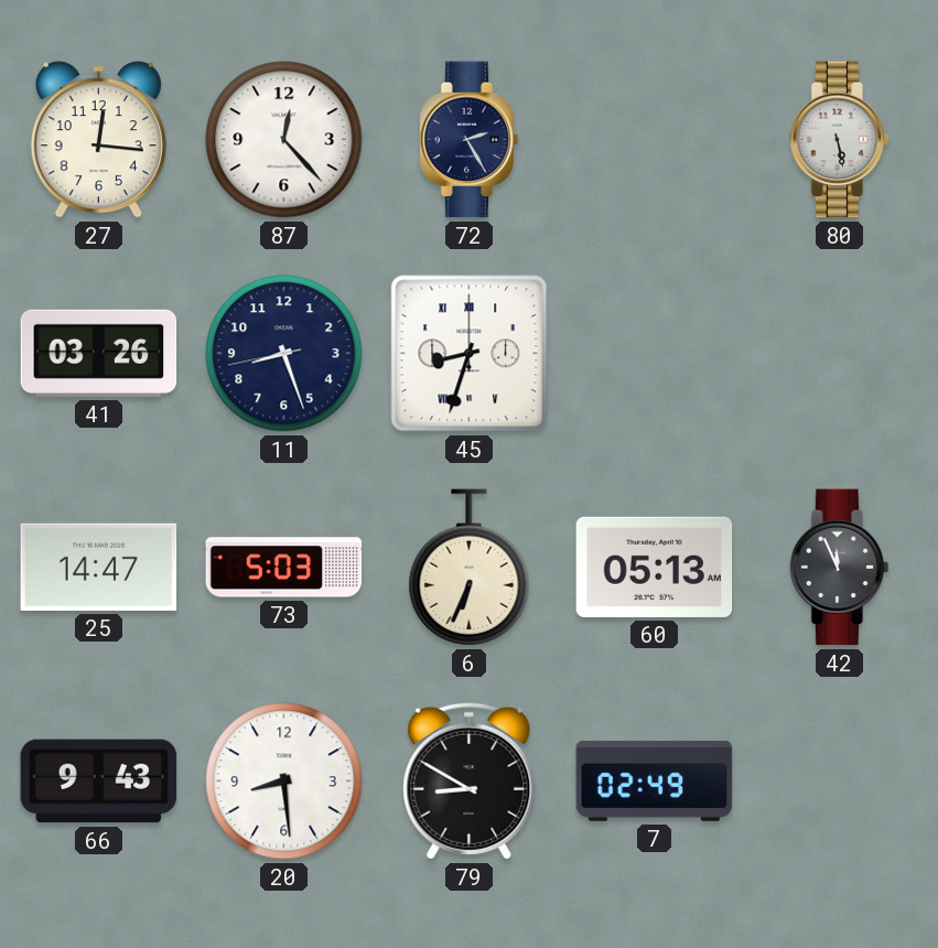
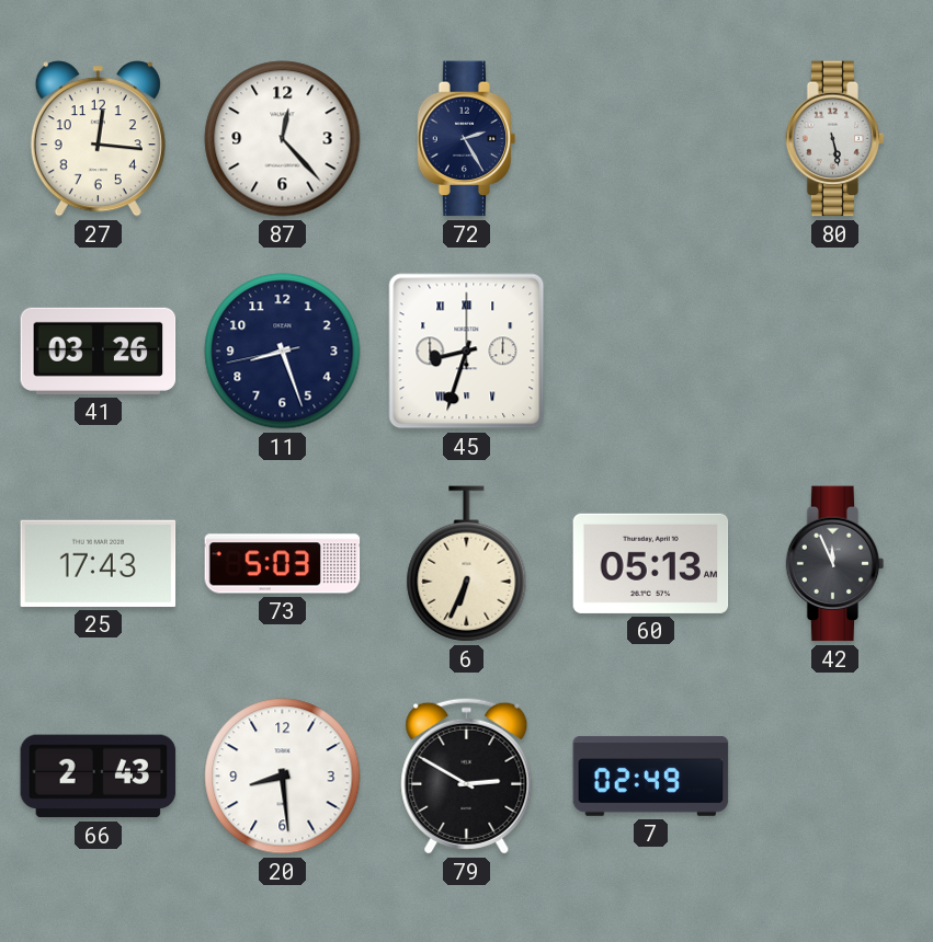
25: 14:47 -> 17:43 (99, 563)
66: 9:43 -> 2:43 (99, 777)
79: 8:50 -> 2:50 (467, 776)
